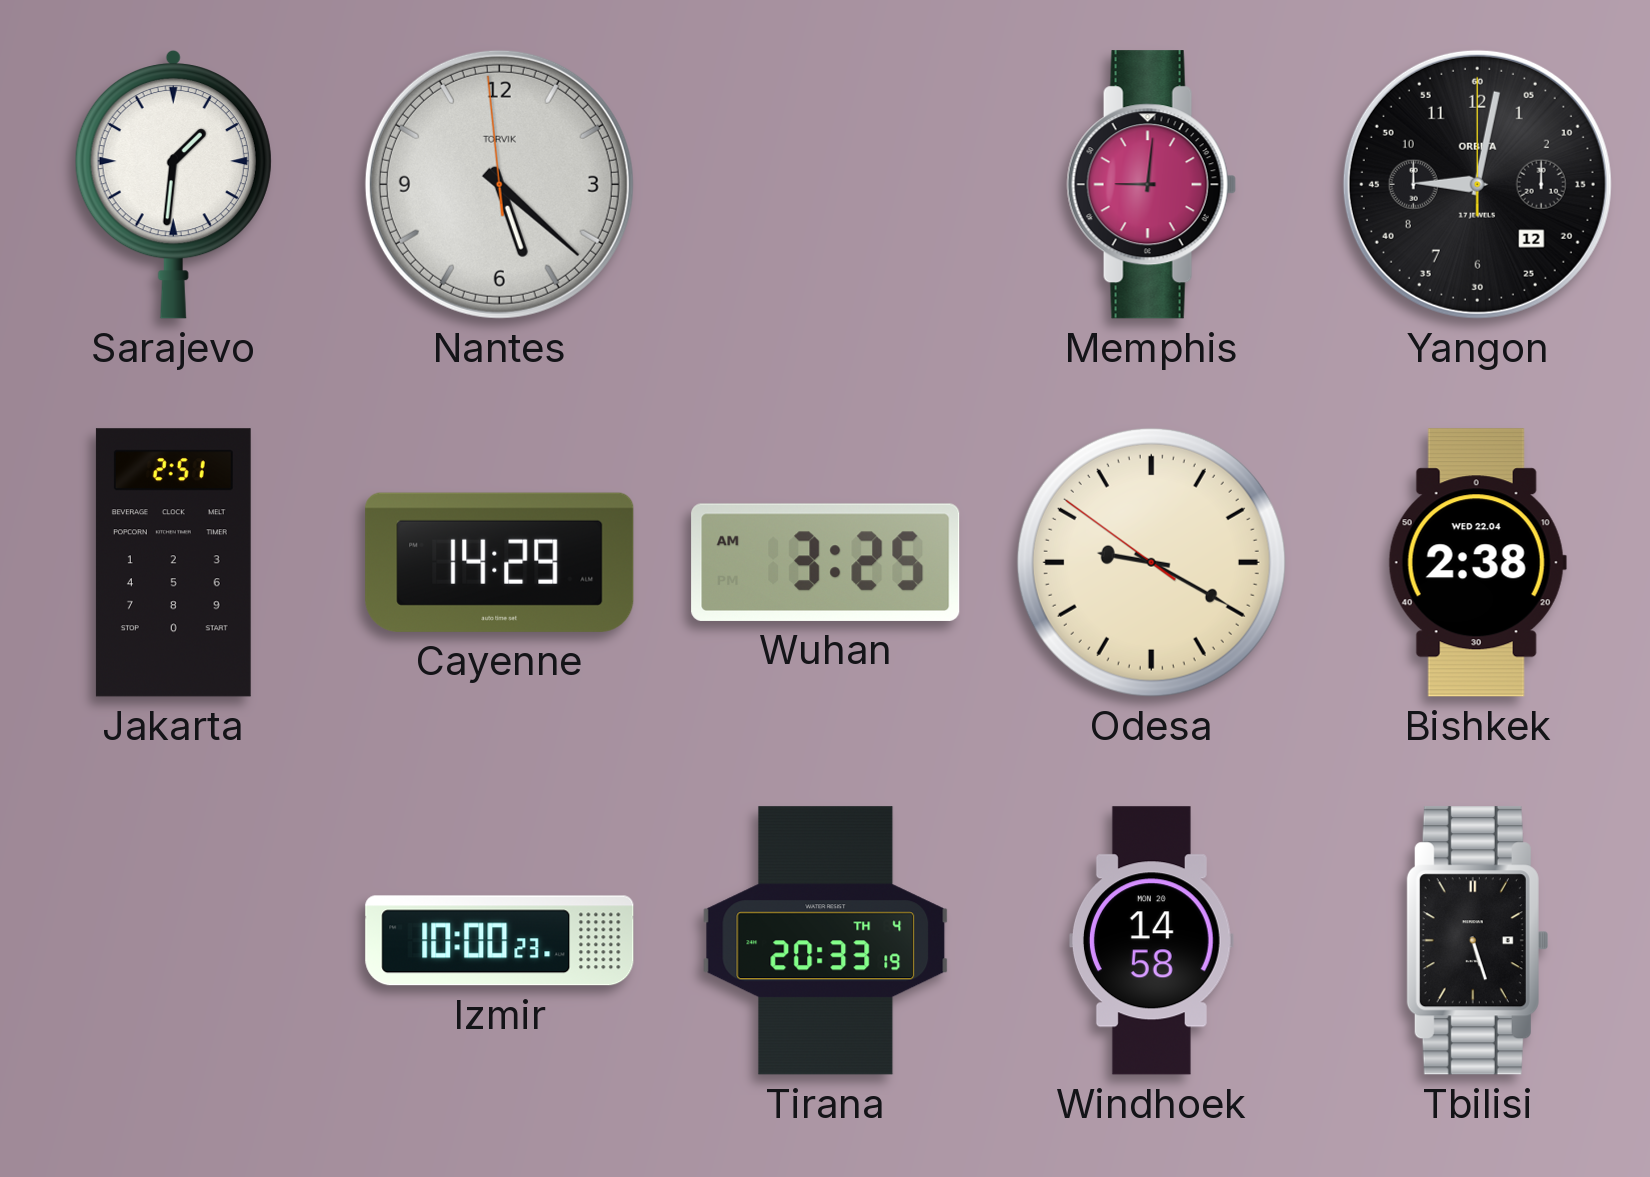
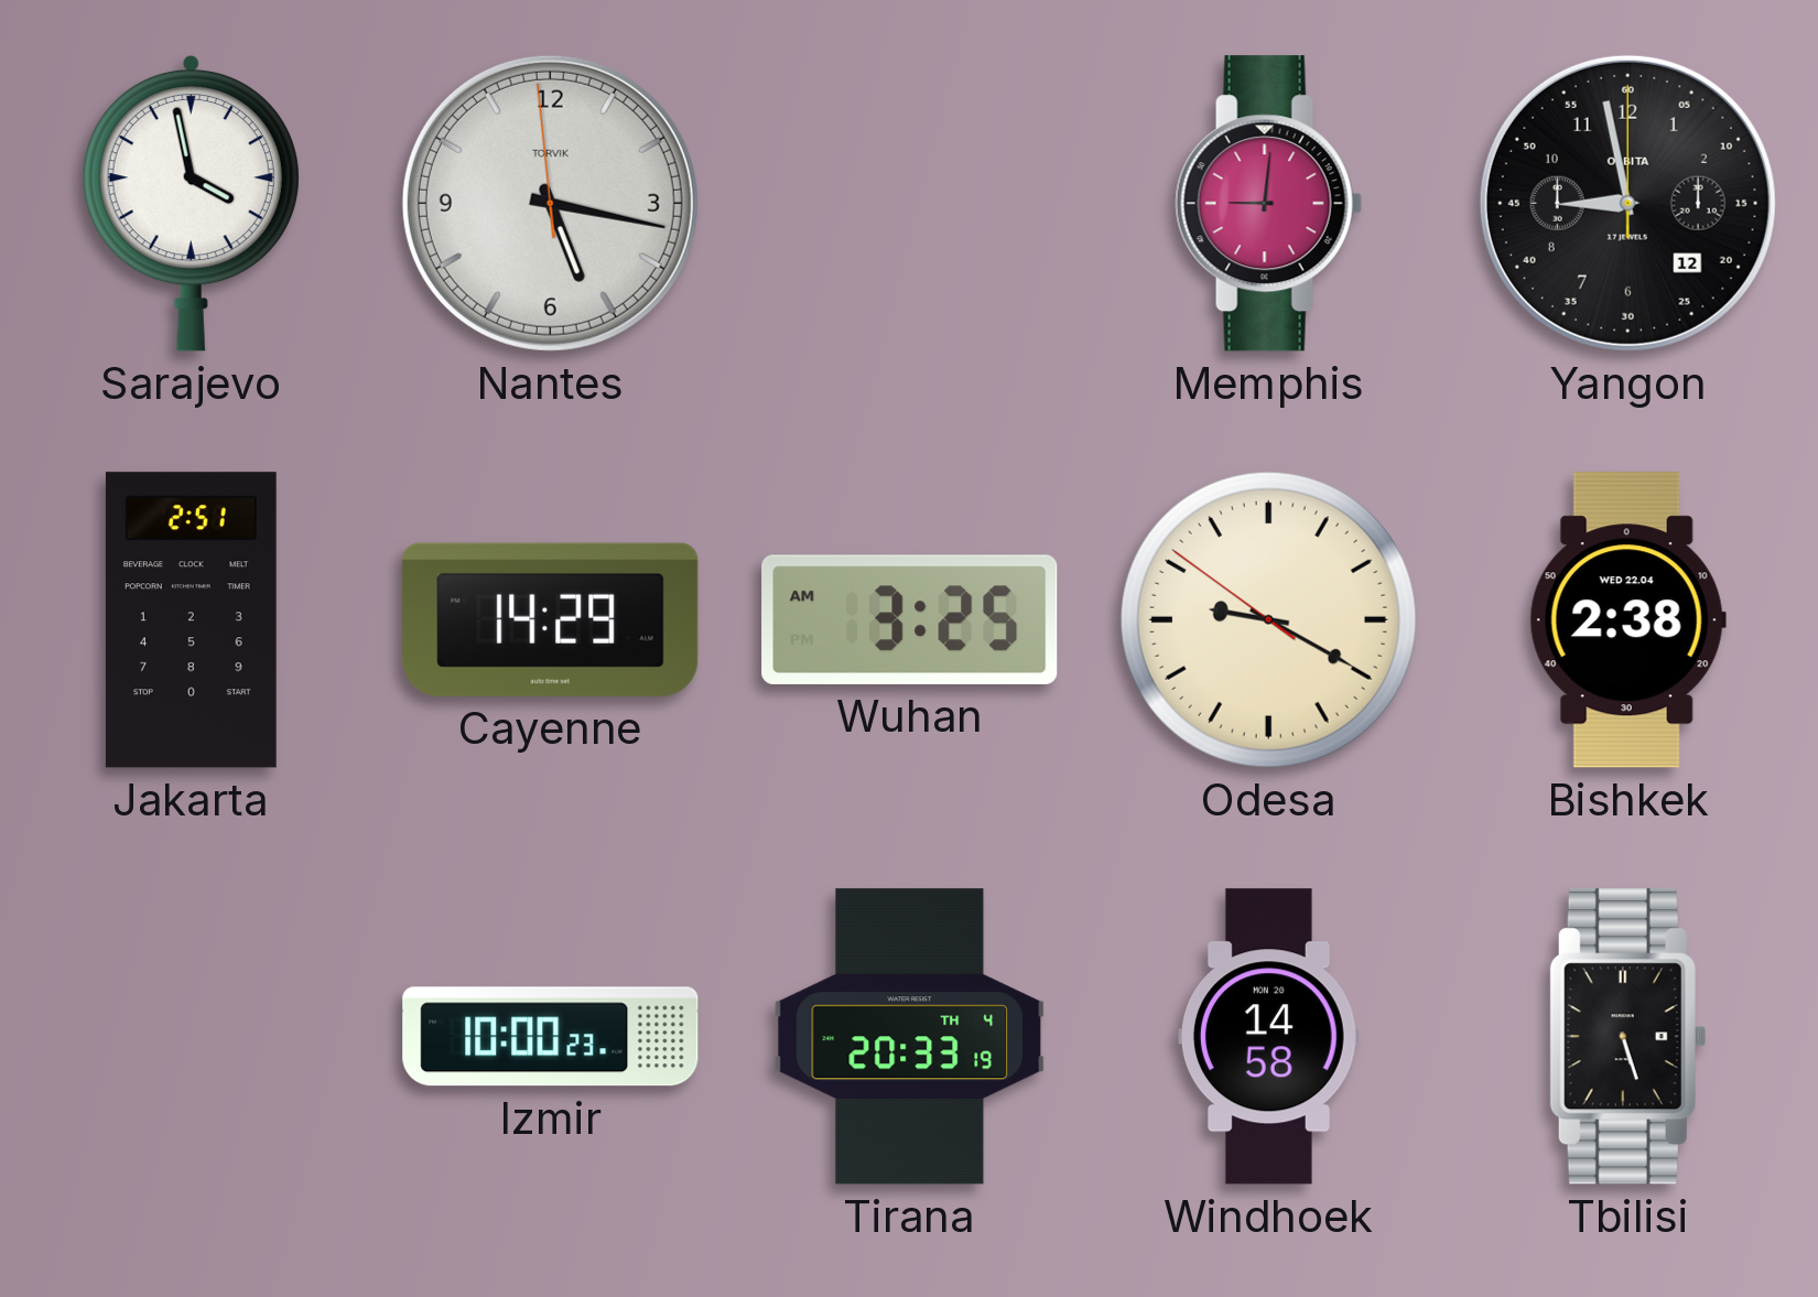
Sarajevo: 1:31 -> 3:58 (191, 203)
Nantes: 5:21 -> 5:16 (550, 203)
Yangon: 9:02 -> 8:58 (1627, 203)
